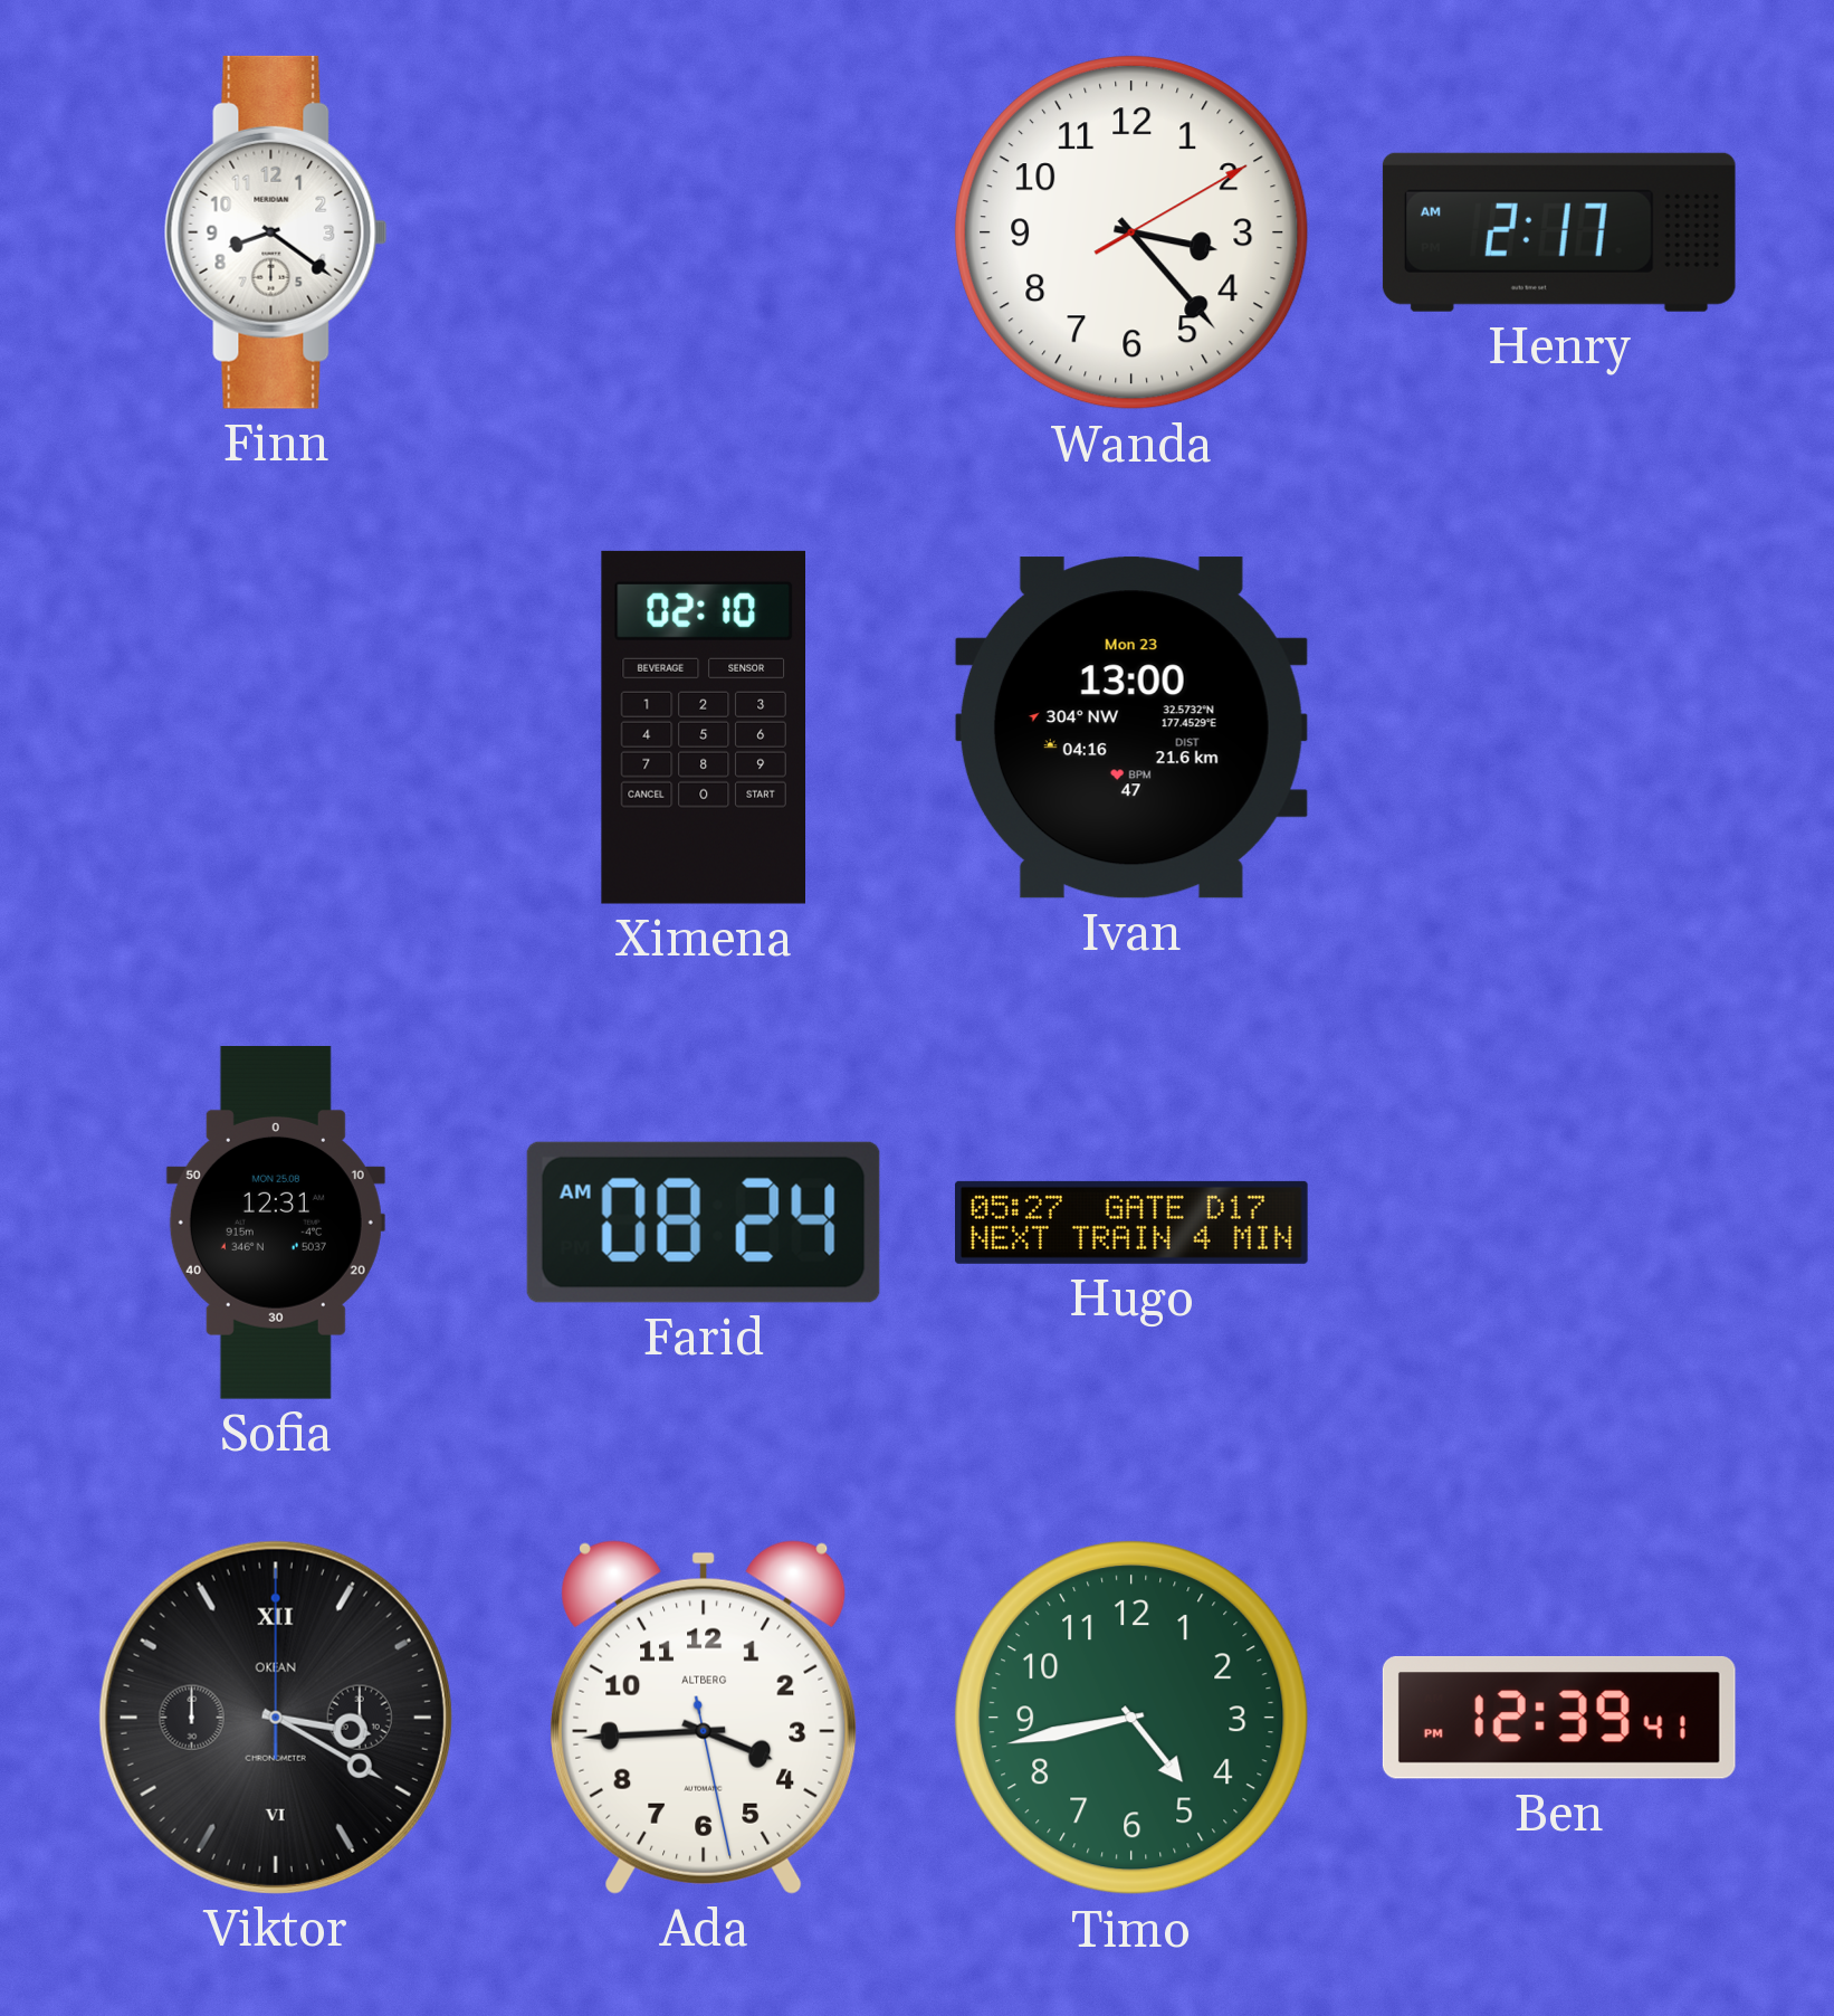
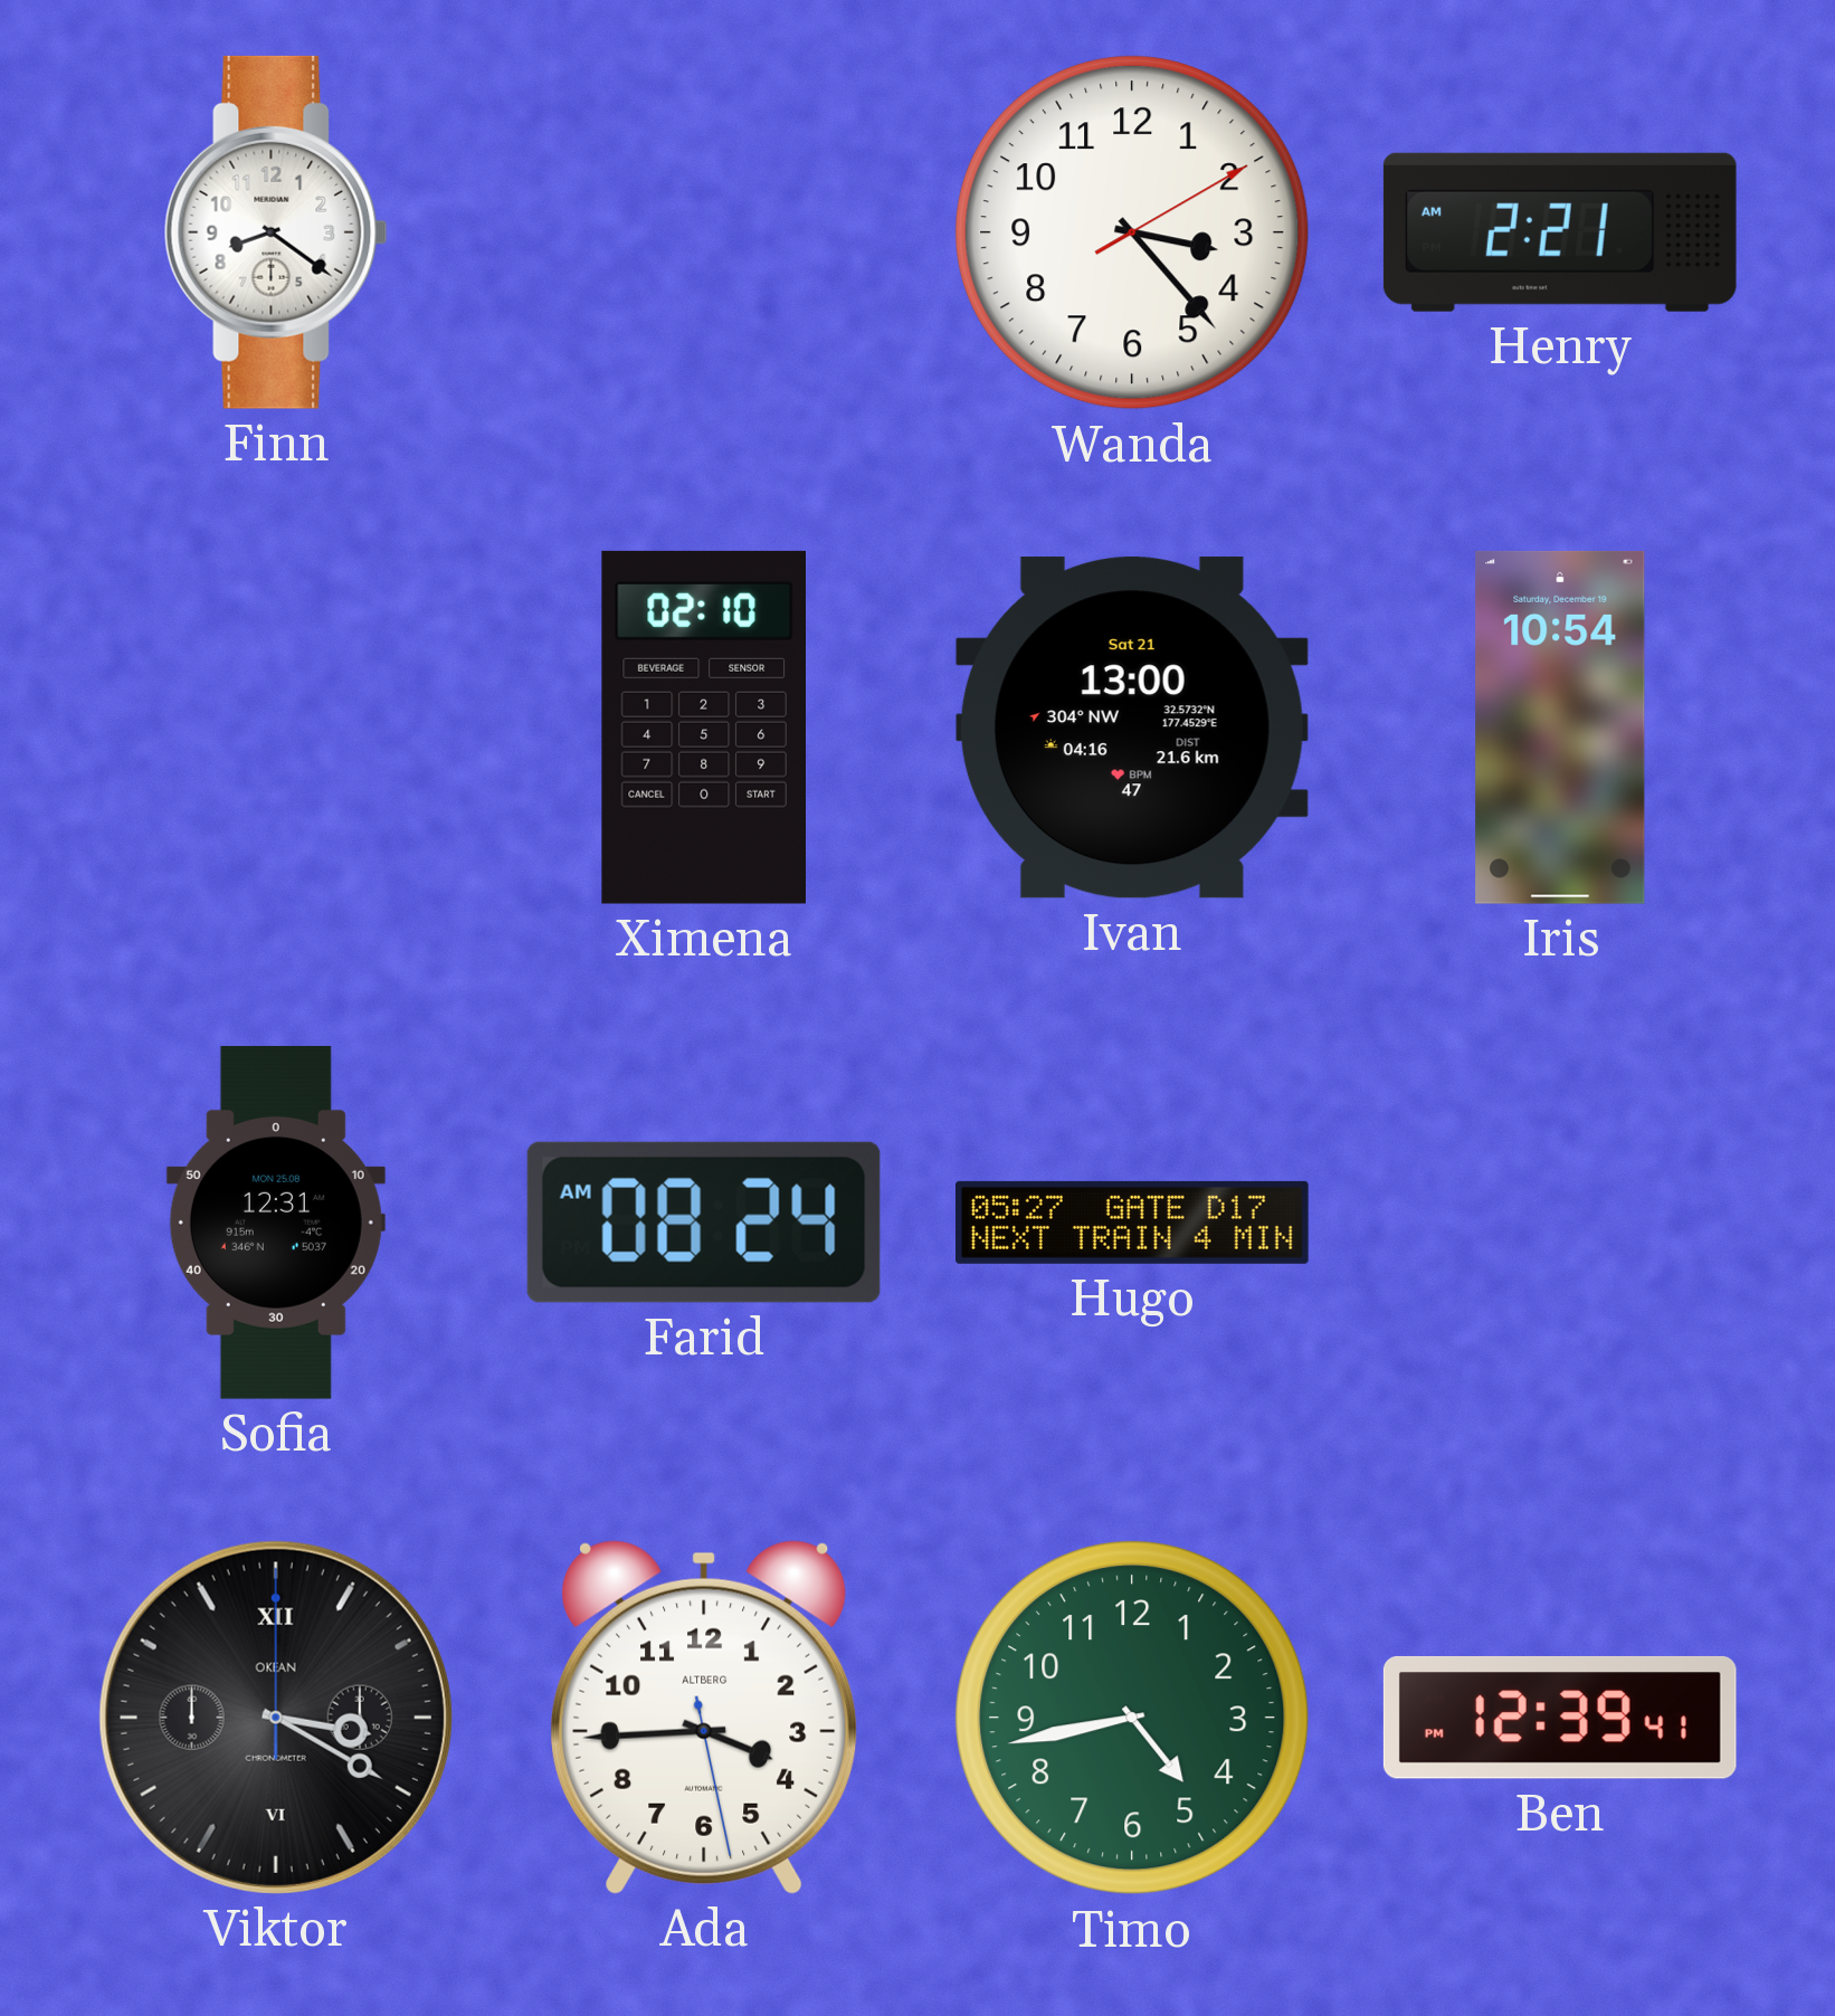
Henry: 2:17 -> 2:21 (1560, 232)
Ivan date: Mon 23 -> Sat 21 (1132, 728)
Iris: none -> 10:54 (1560, 728)
